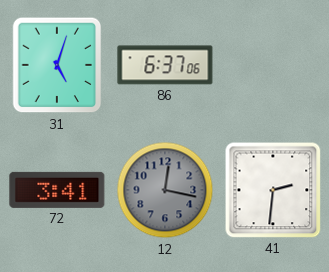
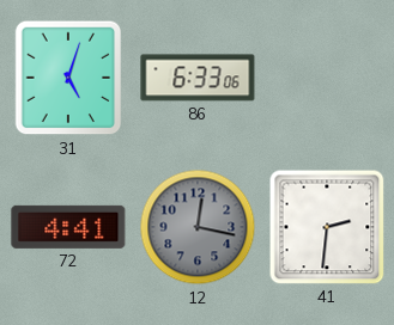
86: 6:37 -> 6:33 (198, 78)
72: 3:41 -> 4:41 (68, 227)
